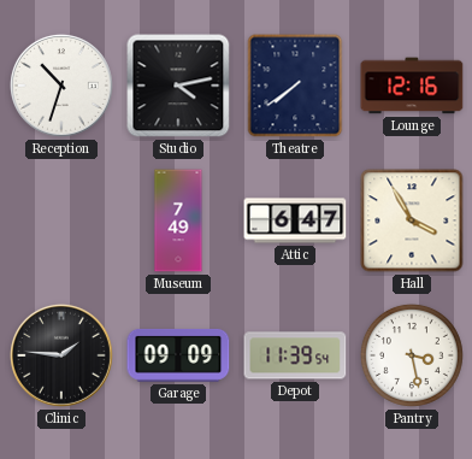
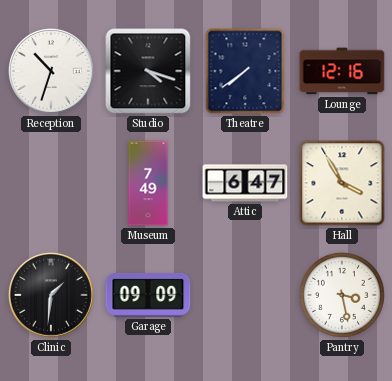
Studio: 4:13 -> 4:18 (148, 71)
Clinic: 1:46 -> 1:31 (51, 295)
Depot: 11:39 -> none (295, 355)
